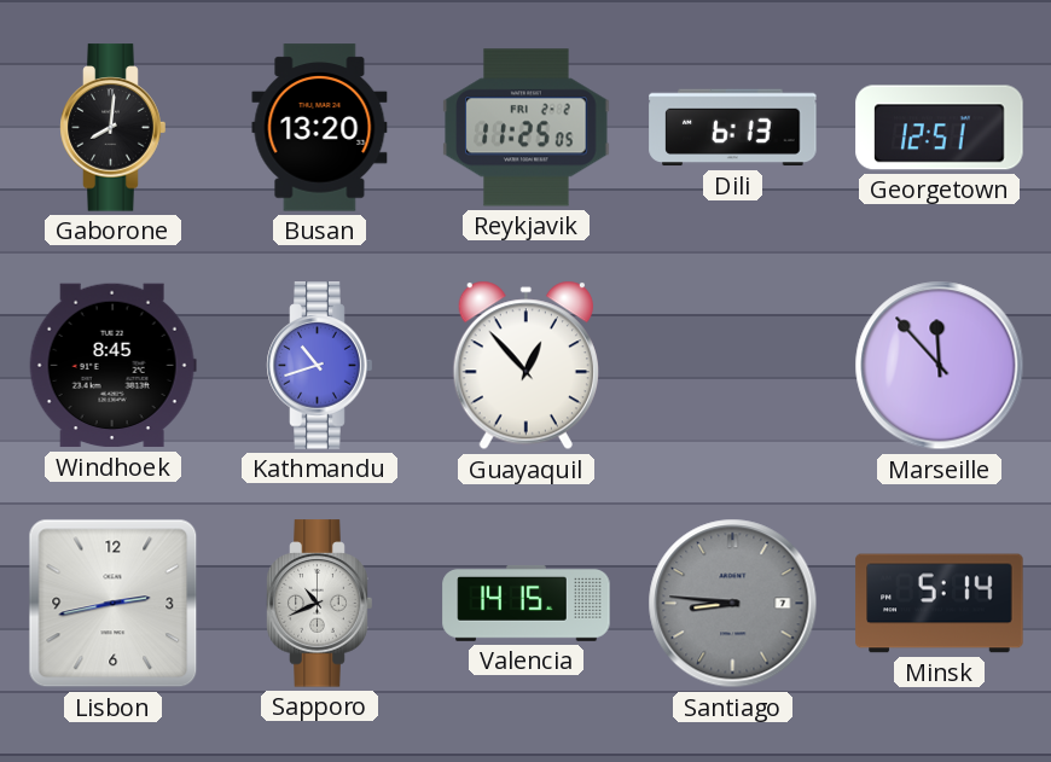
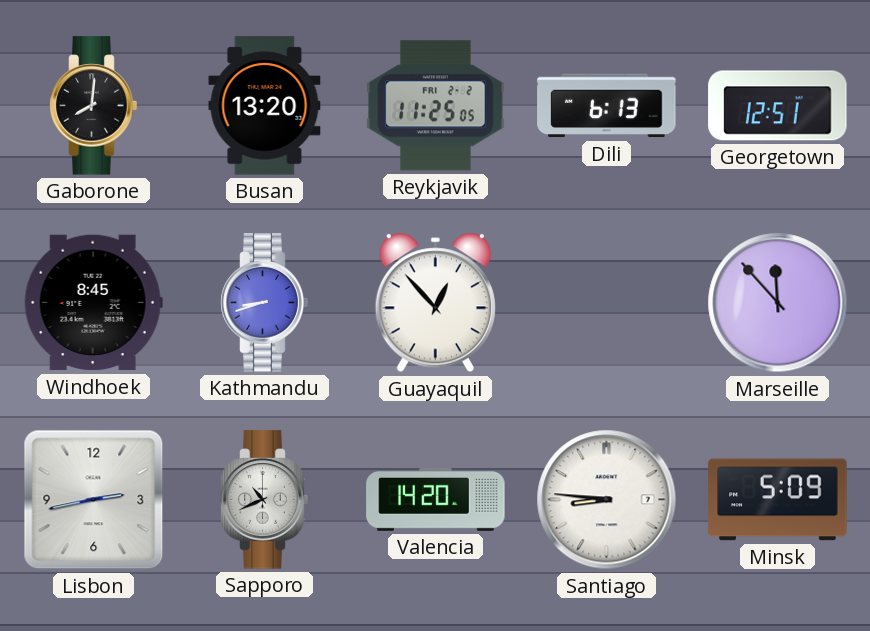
Kathmandu: 10:42 -> 8:42 (265, 303)
Valencia: 14:15 -> 14:20 (436, 499)
Santiago dial: grey -> white (607, 500)
Minsk: 5:14 -> 5:09 (778, 500)
